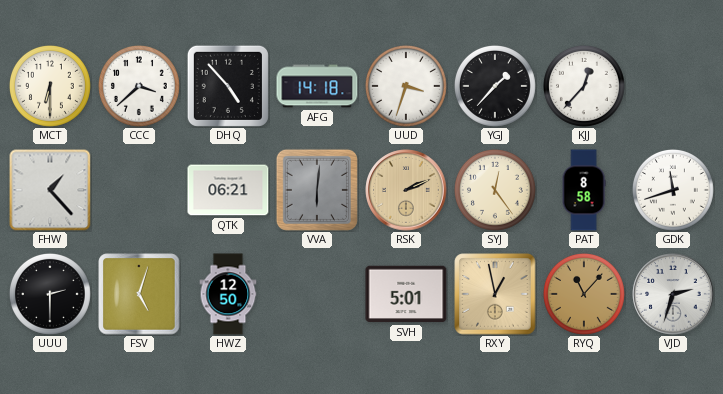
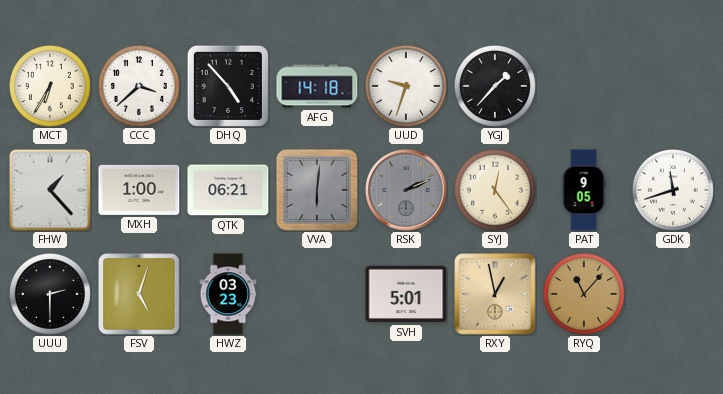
MCT: 6:30 -> 6:35 (50, 86)
UUD: 3:33 -> 9:33 (406, 86)
KJJ: 12:37 -> none (584, 86)
MXH: none -> 1:00 (139, 190)
RSK dial: champagne -> grey (406, 190)
PAT: 8:58 -> 9:05 (584, 190)
HWZ: 12:50 -> 03:23 (228, 294)
VJD: 2:33 -> none (673, 294)
